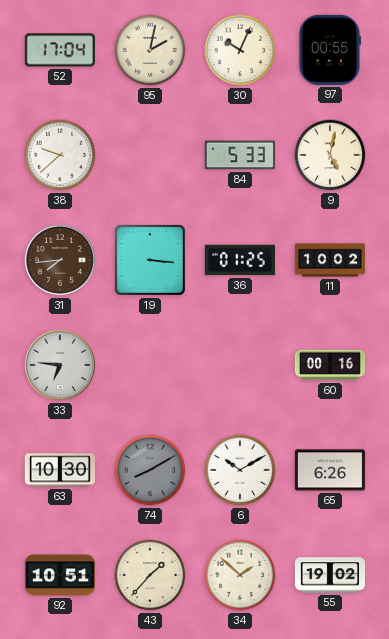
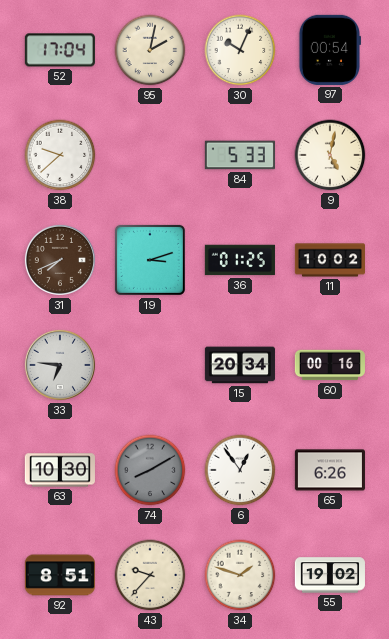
97: 00:55 -> 00:54 (329, 50)
31: 7:44 -> 7:41 (60, 260)
19: 3:16 -> 3:12 (150, 260)
15: none -> 20:34 (240, 365)
6: 10:10 -> 12:54 (240, 470)
92: 10:51 -> 8:51 (60, 575)
43: 1:37 -> 9:37 (150, 575)
34: 1:52 -> 1:48 (240, 575)
